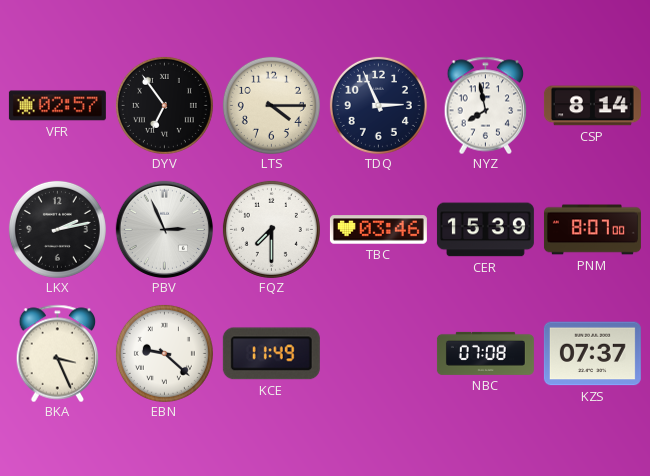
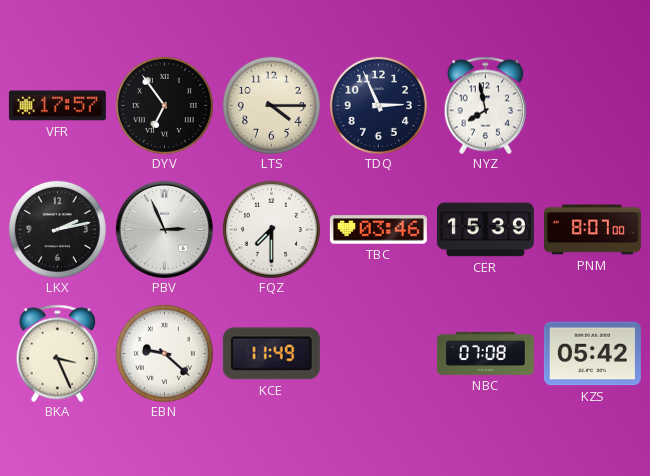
VFR: 02:57 -> 17:57 (57, 106)
CSP: 8:14 -> none (592, 106)
KZS: 07:37 -> 05:42 (592, 354)
